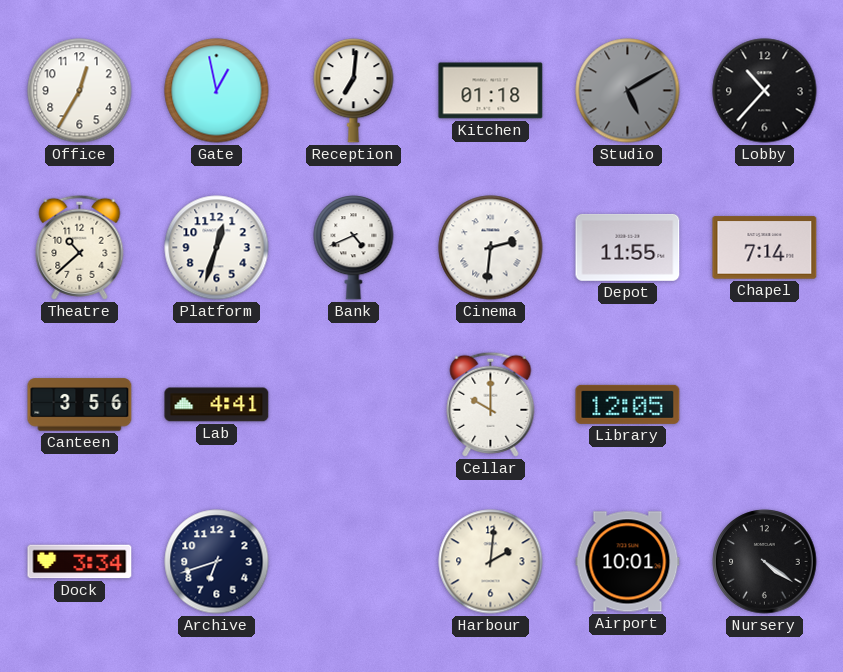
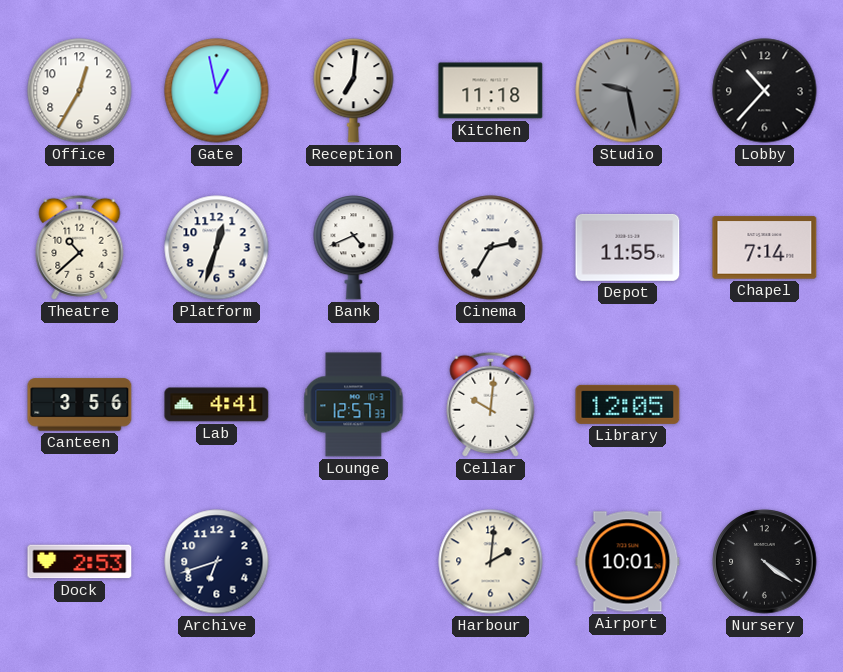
Kitchen: 01:18 -> 11:18 (491, 91)
Studio: 5:10 -> 9:28 (628, 91)
Cinema: 2:31 -> 2:35 (491, 248)
Lounge: none -> 12:57 (354, 405)
Cellar: 10:00 -> 10:01 (491, 404)
Dock: 3:34 -> 2:53 (80, 562)
